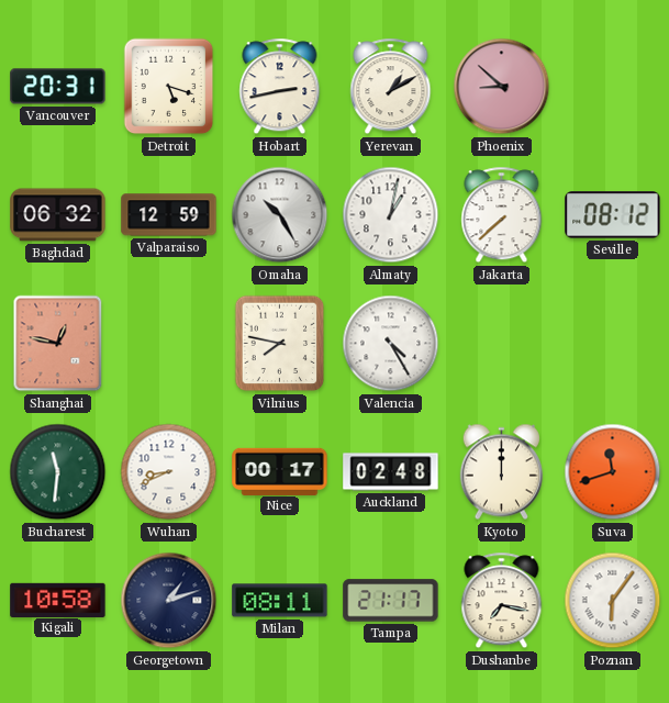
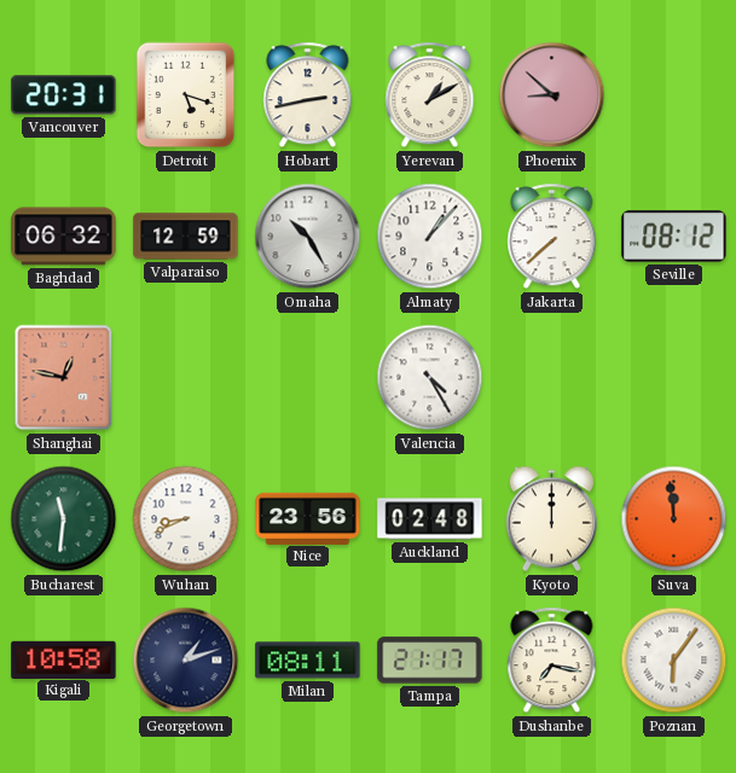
Almaty: 1:02 -> 1:07 (430, 237)
Vilnius: 7:47 -> none (280, 344)
Nice: 00:17 -> 23:56 (308, 518)
Suva: 11:42 -> 11:59 (674, 519)
